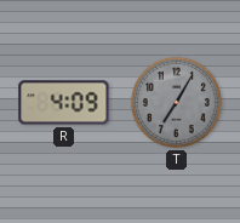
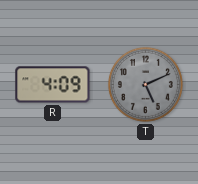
T: 7:05 -> 5:11 (145, 84)
